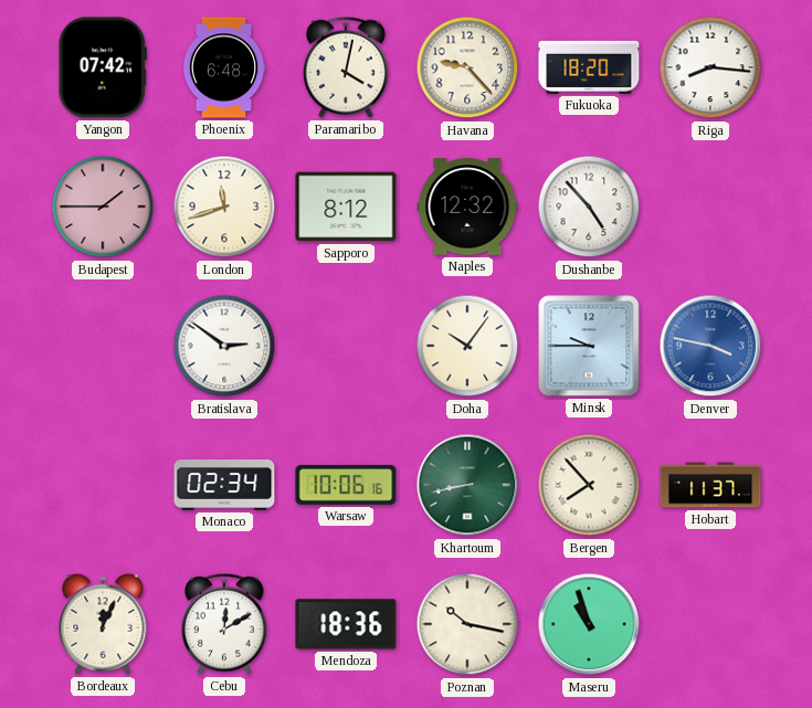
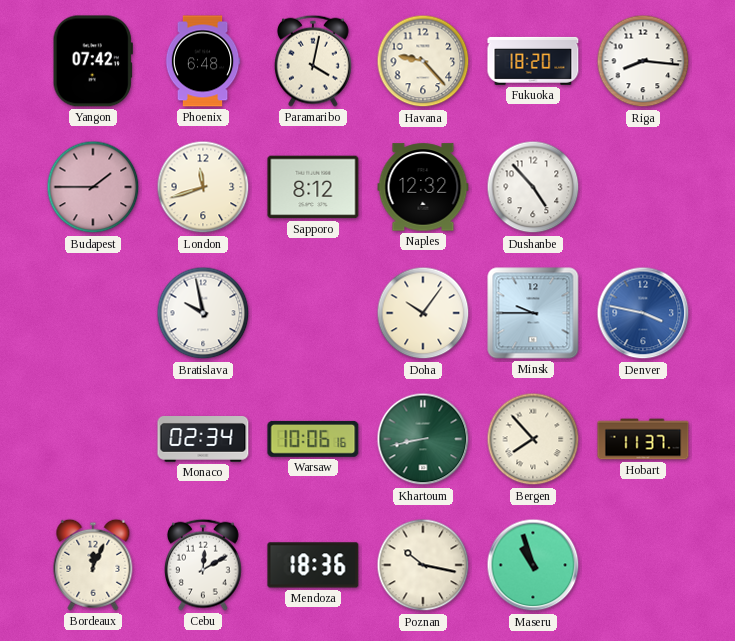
Bratislava: 2:51 -> 9:58 (203, 313)
